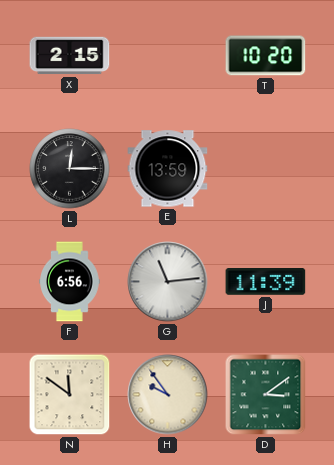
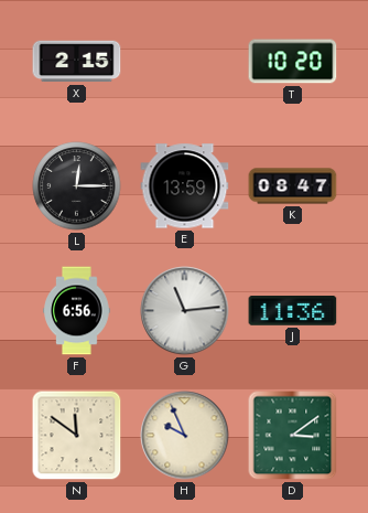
K: none -> 08:47 (293, 186)
J: 11:39 -> 11:36 (293, 311)
H: 9:54 -> 9:56 (185, 436)
